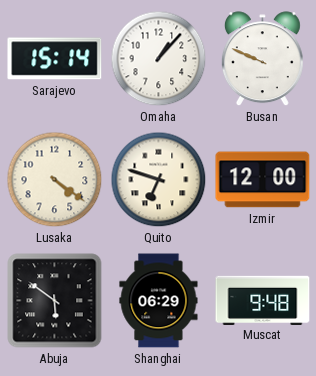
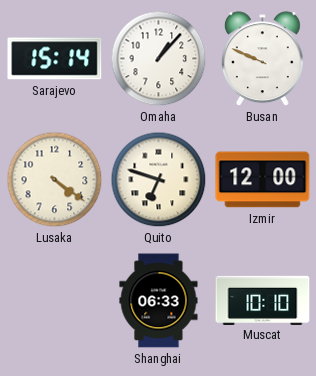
Abuja: 5:51 -> none (55, 301)
Shanghai: 06:29 -> 06:33 (159, 301)
Muscat: 9:48 -> 10:10 (263, 300)
